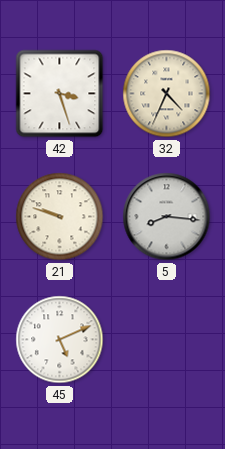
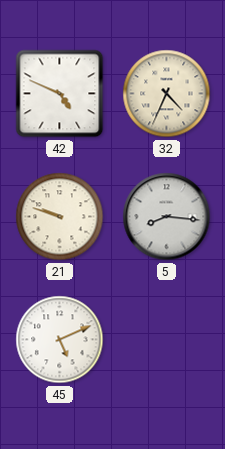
42: 3:27 -> 4:49 (60, 94)
